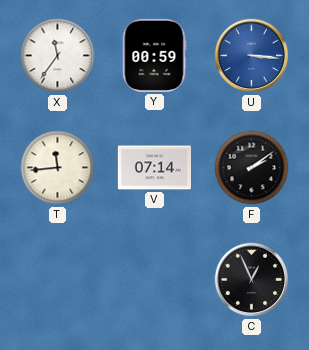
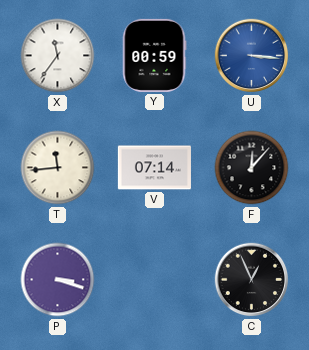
F: 2:09 -> 12:07 (252, 168)
P: none -> 3:18 (58, 280)
